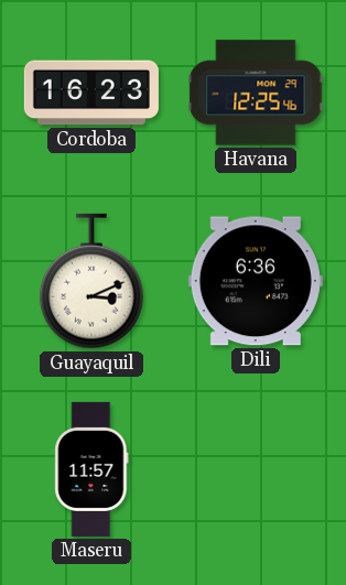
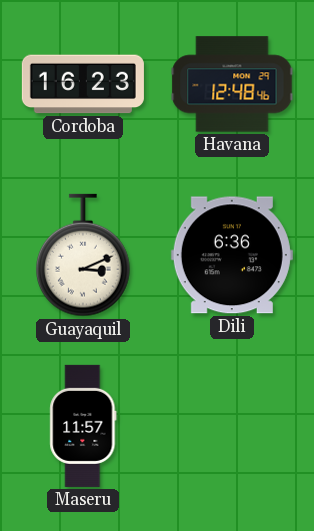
Havana: 12:25 -> 12:48 (232, 84)
